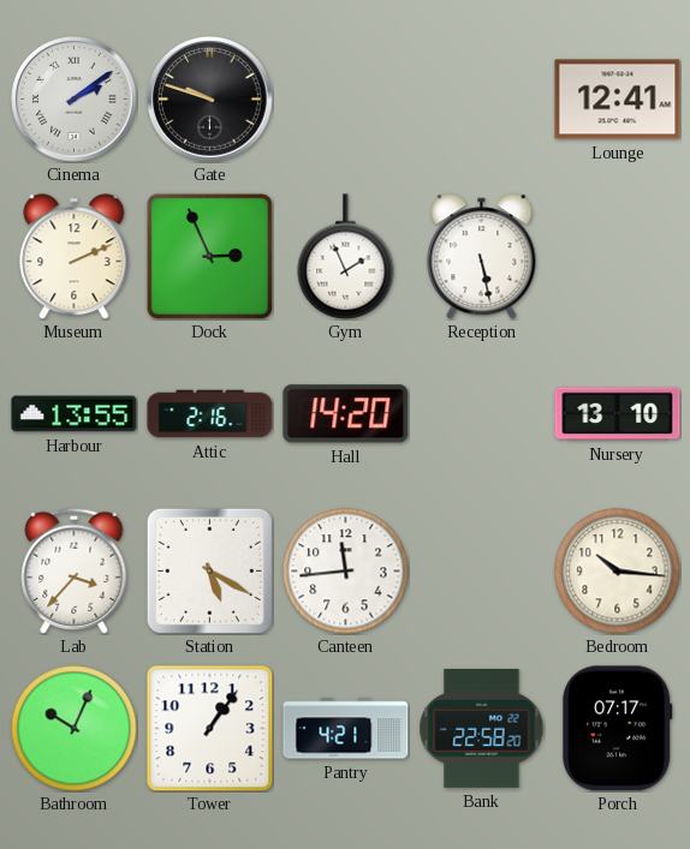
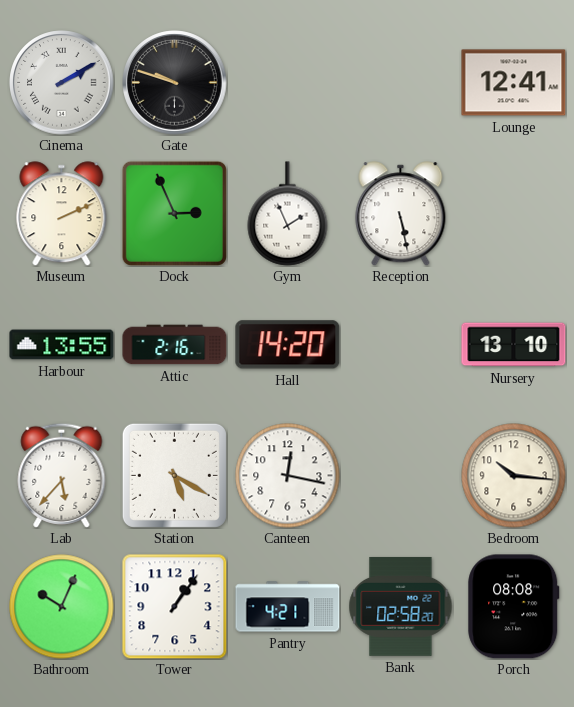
Cinema: 2:09 -> 2:10 (62, 83)
Lab: 3:37 -> 5:37 (62, 475)
Canteen: 11:44 -> 12:17 (288, 476)
Bank: 22:58 -> 02:58 (401, 606)
Porch: 07:17 -> 08:08 (514, 607)
